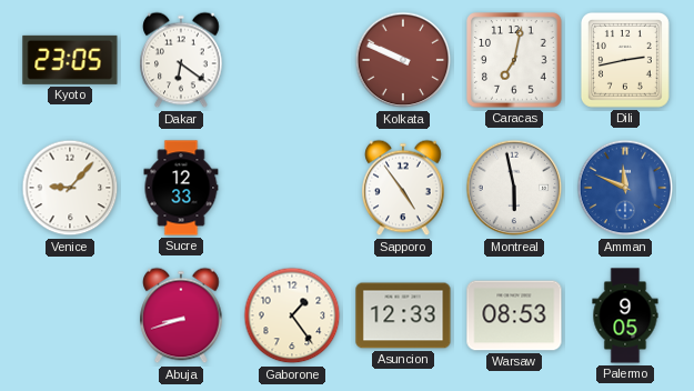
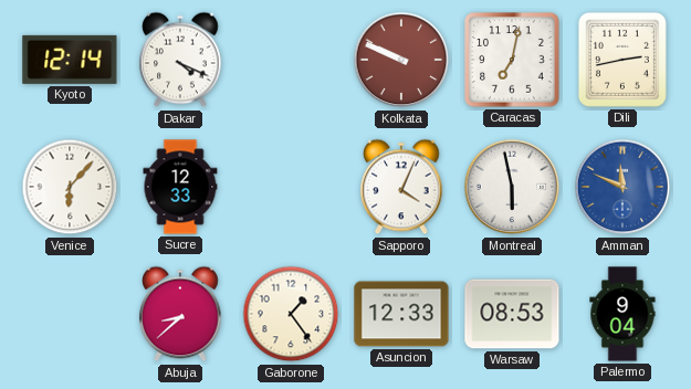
Kyoto: 23:05 -> 12:14 (70, 60)
Dakar: 6:21 -> 4:19 (180, 60)
Venice: 9:07 -> 6:07 (70, 187)
Sapporo: 4:54 -> 4:04 (401, 187)
Abuja: 8:42 -> 8:38 (180, 314)
Palermo: 9:05 -> 9:04 (622, 314)
